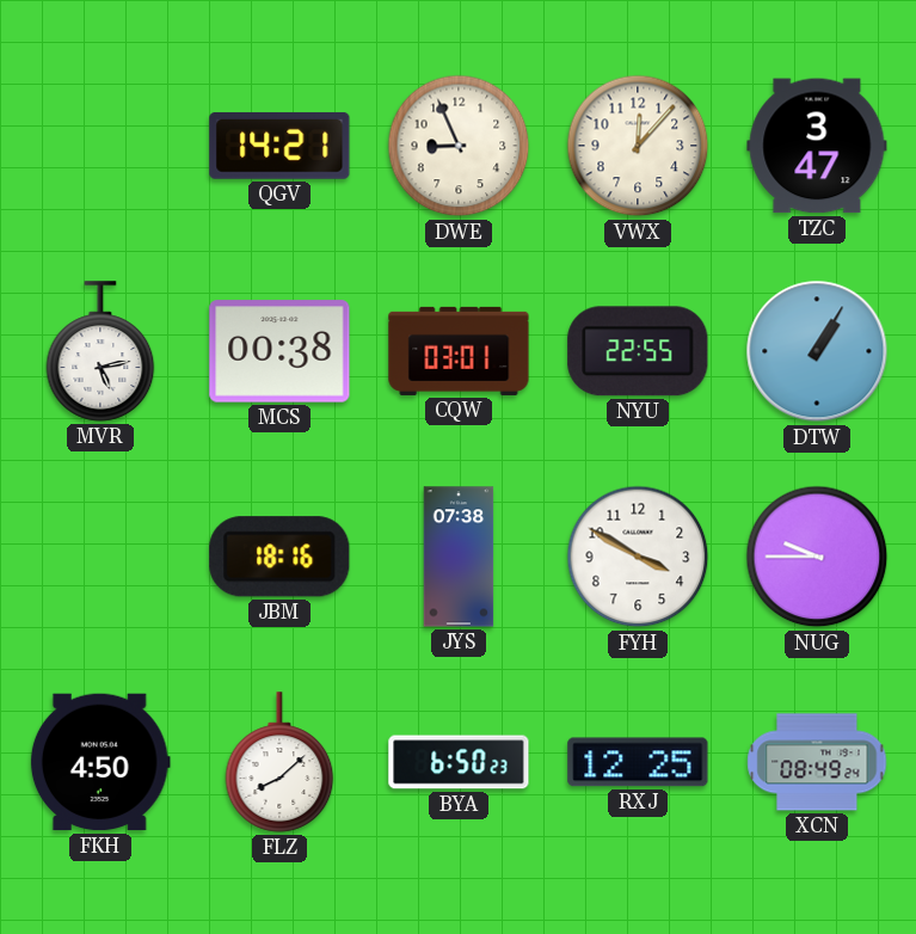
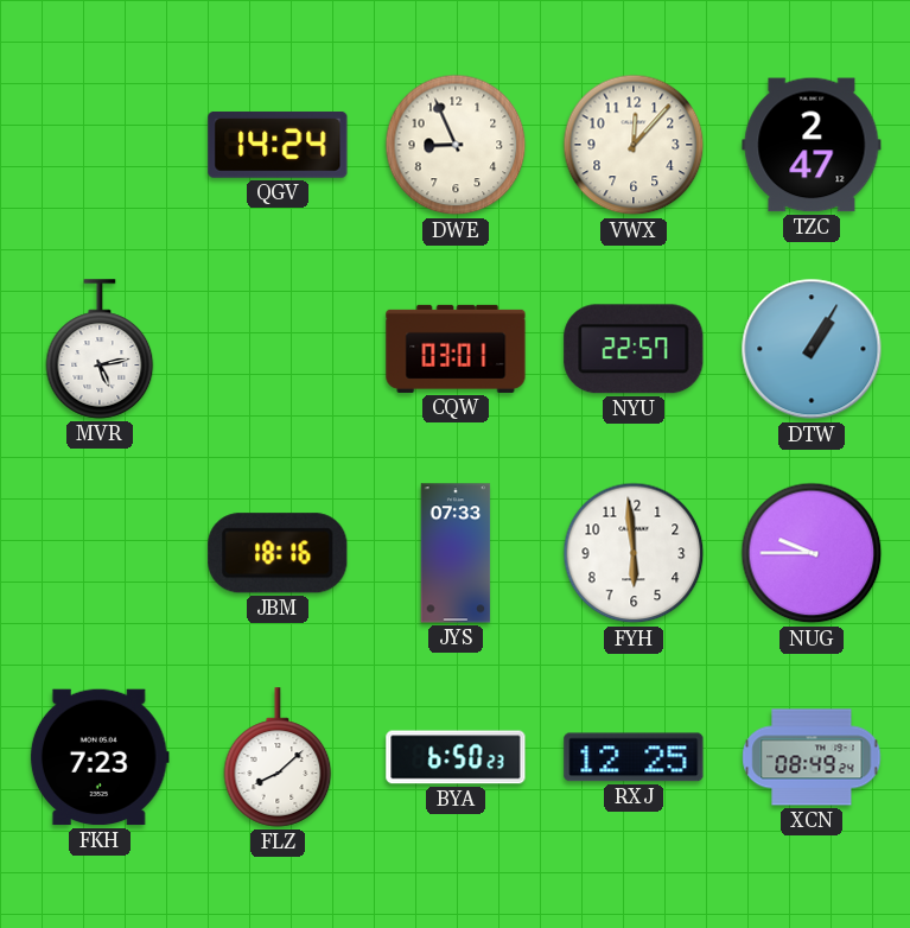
QGV: 14:21 -> 14:24 (278, 145)
TZC: 3:47 -> 2:47 (812, 145)
MCS: 00:38 -> none (279, 351)
NYU: 22:55 -> 22:57 (634, 349)
JYS: 07:38 -> 07:33 (456, 553)
FYH: 3:50 -> 5:59 (634, 553)
FKH: 4:50 -> 7:23 (100, 757)
